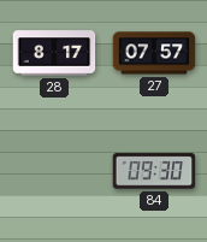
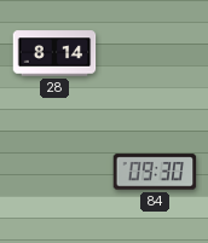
28: 8:17 -> 8:14 (54, 53)
27: 07:57 -> none (154, 53)
